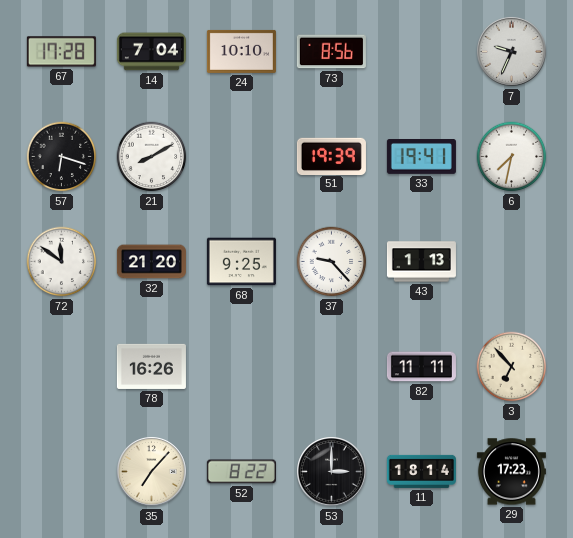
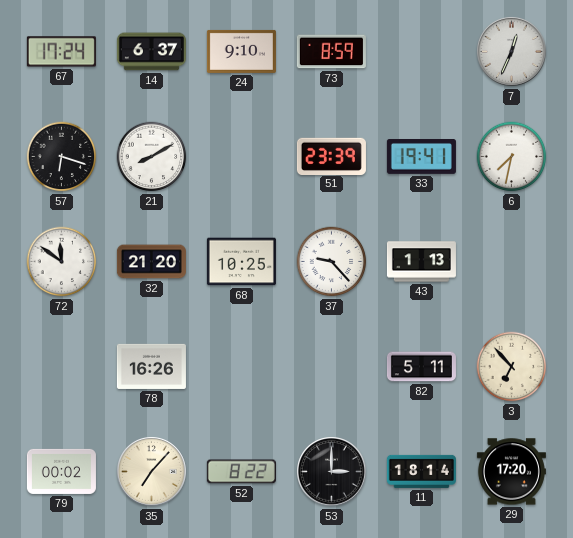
67: 17:28 -> 17:24 (61, 52)
14: 7:04 -> 6:37 (151, 52)
24: 10:10 -> 9:10 (241, 51)
73: 8:56 -> 8:59 (331, 52)
7: 9:34 -> 12:34 (512, 52)
51: 19:39 -> 23:39 (331, 156)
68: 9:25 -> 10:25 (241, 262)
82: 11:11 -> 5:11 (421, 367)
79: none -> 00:02 (61, 471)
29: 17:23 -> 17:20 (511, 472)
